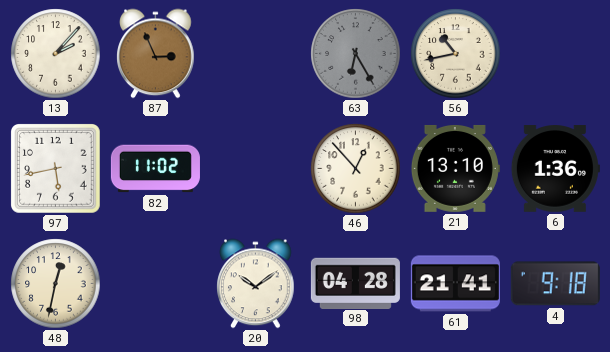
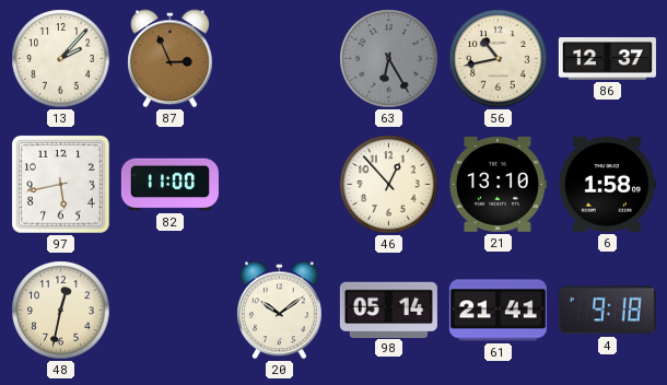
86: none -> 12:37 (607, 59)
82: 11:02 -> 11:00 (169, 185)
6: 1:36 -> 1:58 (607, 185)
98: 04:28 -> 05:14 (388, 310)
